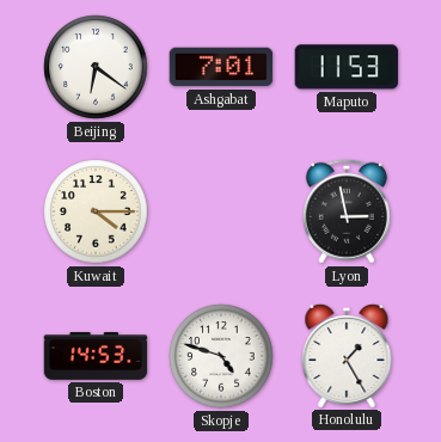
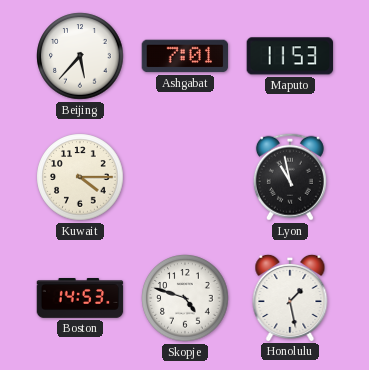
Beijing: 6:21 -> 5:37 (80, 56)
Lyon: 2:58 -> 10:58 (290, 177)
Honolulu: 1:25 -> 1:28 (290, 297)
